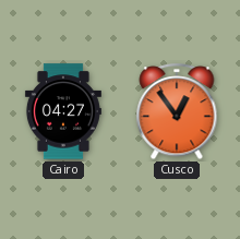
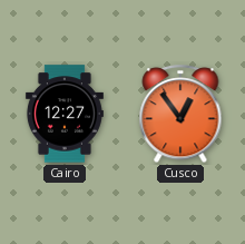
Cairo: 04:27 -> 12:27 (65, 114)
